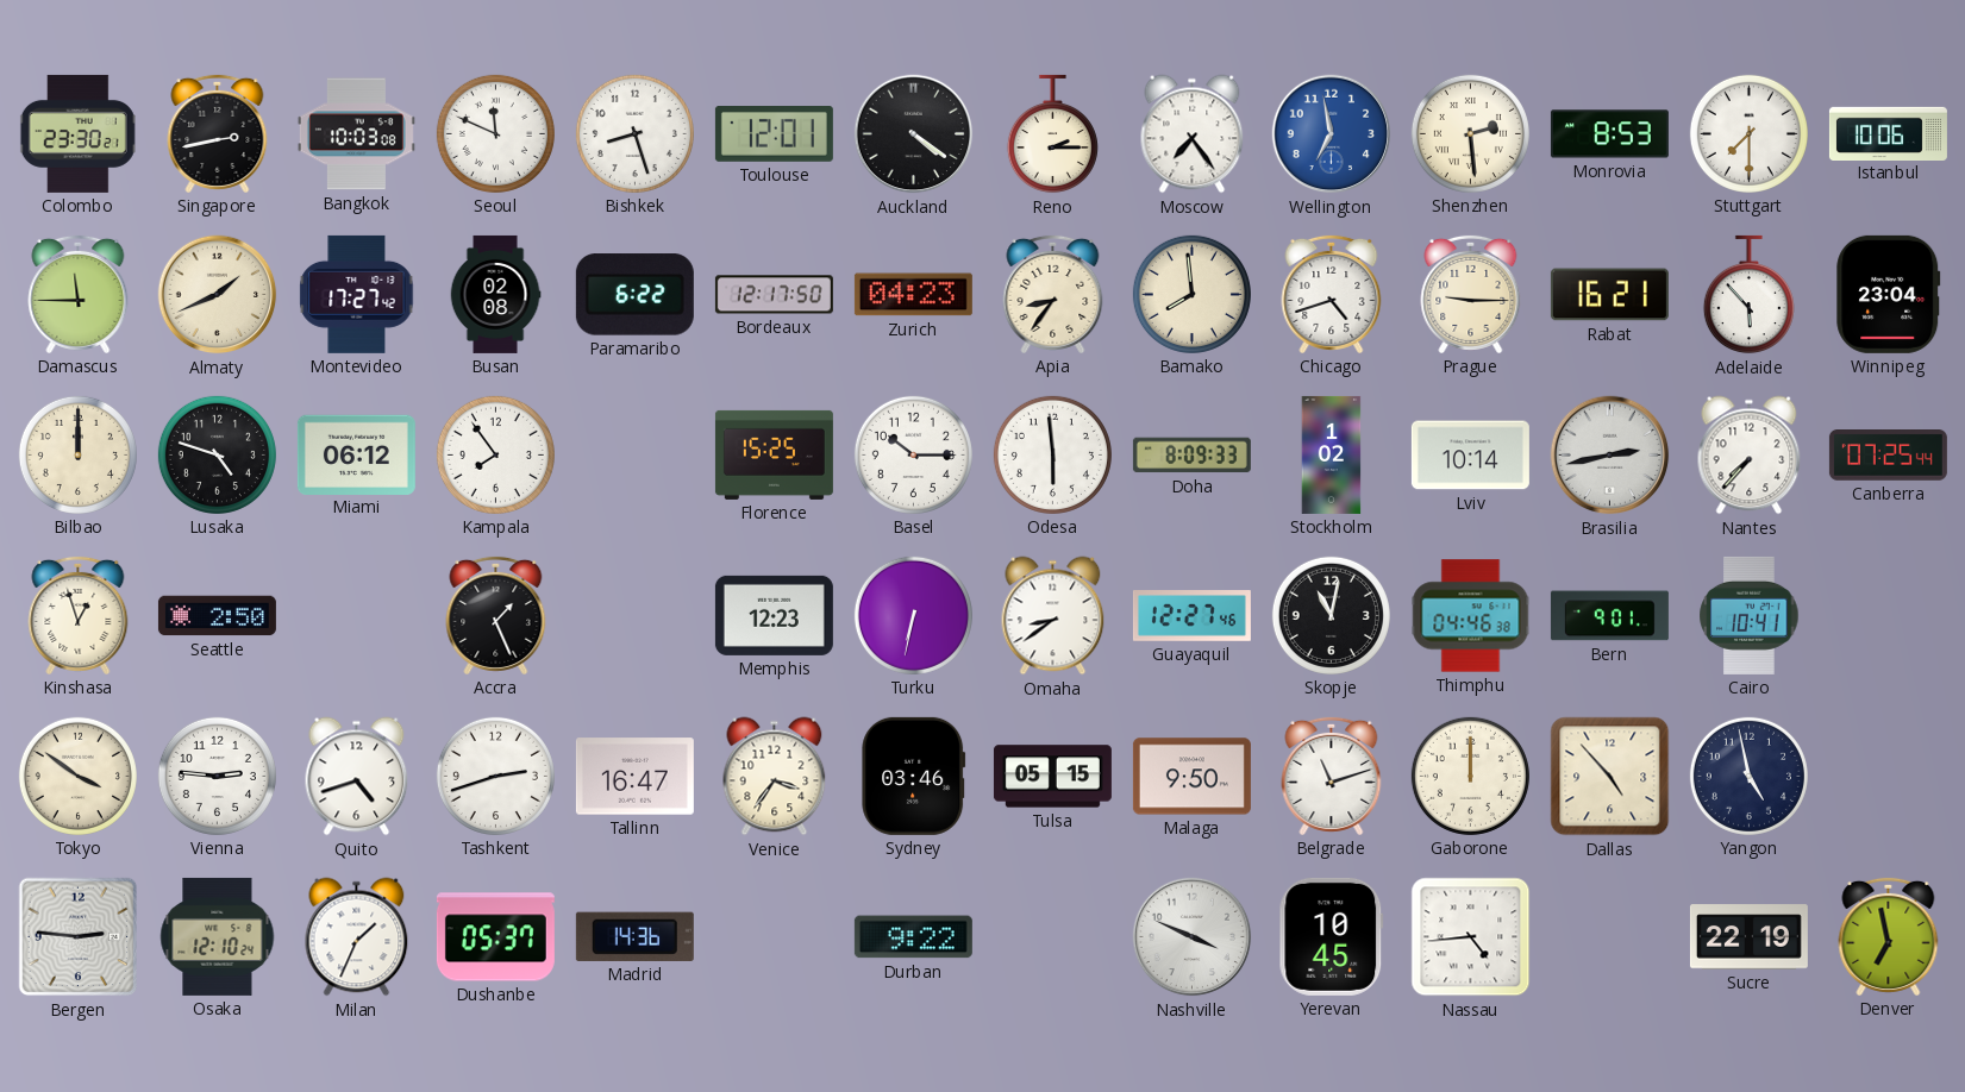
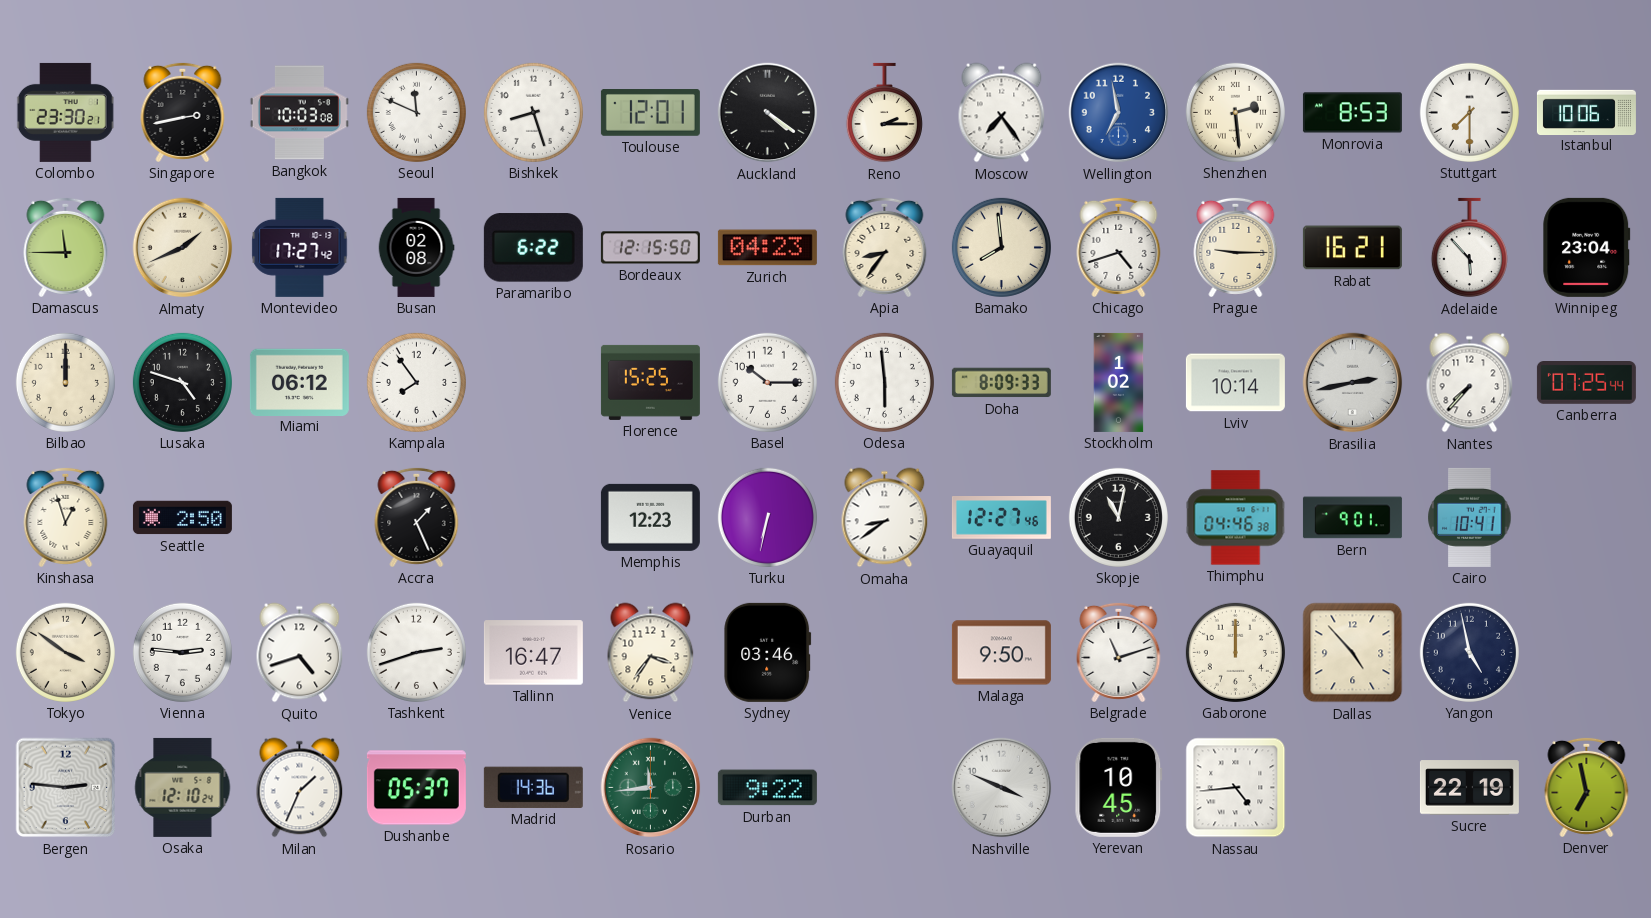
Bordeaux: 12:17 -> 12:15 (650, 248)
Tulsa: 05:15 -> none (1052, 777)
Rosario: none -> 11:44 (651, 788)
